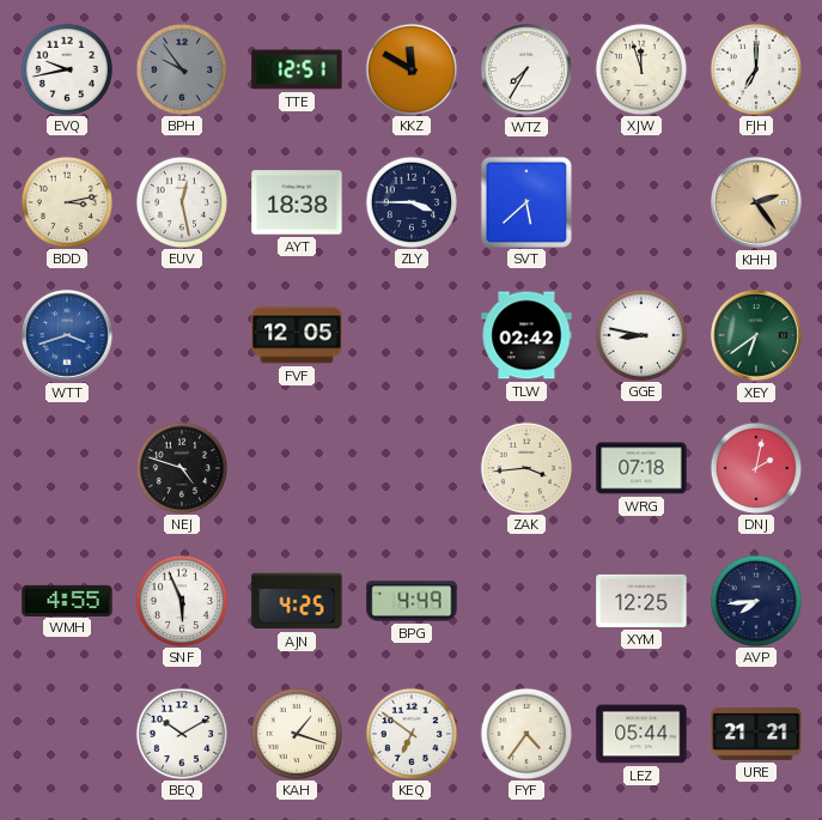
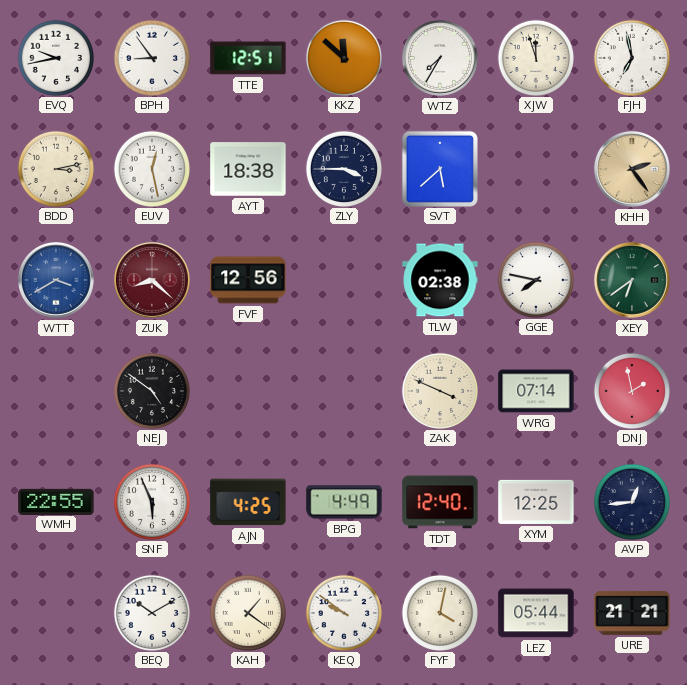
BPH: 9:54 -> 8:54 (151, 57)
BPH dial: grey -> white (151, 57)
KKZ: 11:50 -> 11:52 (343, 57)
FJH: 7:00 -> 6:58 (631, 57)
WTT: 3:42 -> 3:40 (56, 280)
ZUK: none -> 8:22 (152, 280)
FVF: 12:05 -> 12:56 (248, 280)
TLW: 02:42 -> 02:38 (440, 280)
GGE: 8:47 -> 7:47 (535, 279)
NEJ: 4:48 -> 4:51 (151, 390)
ZAK: 3:44 -> 3:49 (439, 390)
WRG: 07:18 -> 07:14 (536, 391)
DNJ: 2:02 -> 1:58 (631, 390)
WMH: 4:55 -> 22:55 (56, 501)
TDT: none -> 12:40 (440, 502)
AVP: 7:44 -> 12:44 (631, 501)
KAH: 1:18 -> 1:21 (247, 612)
KEQ: 6:51 -> 9:51 (343, 612)
FYF: 4:36 -> 4:02 (439, 612)
